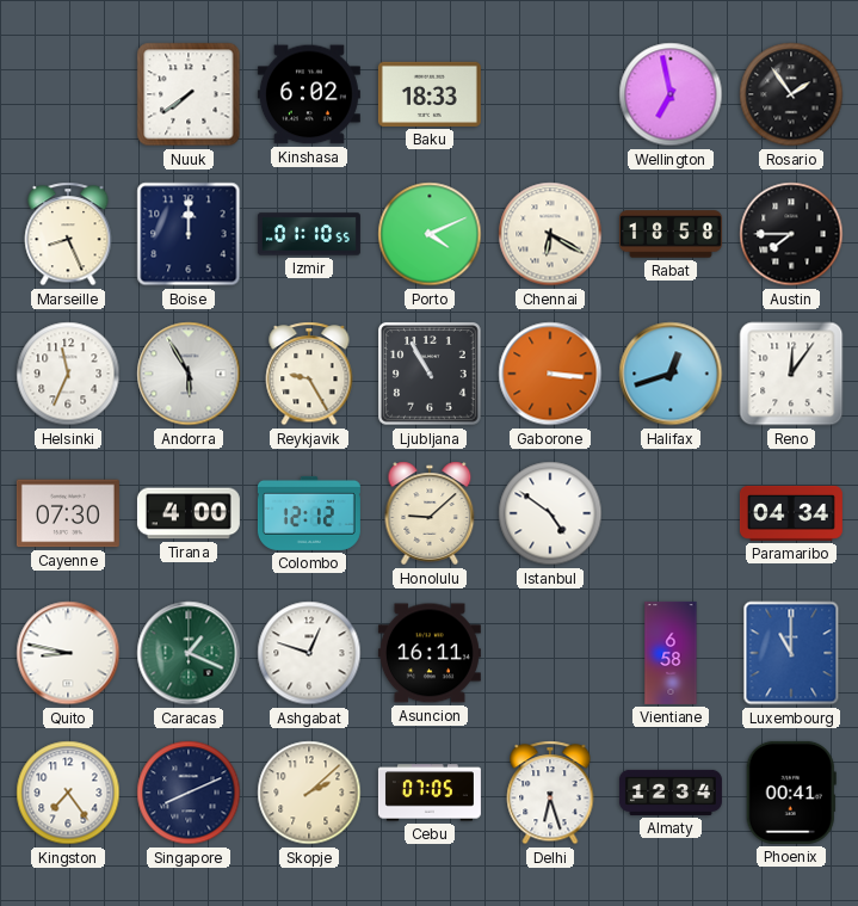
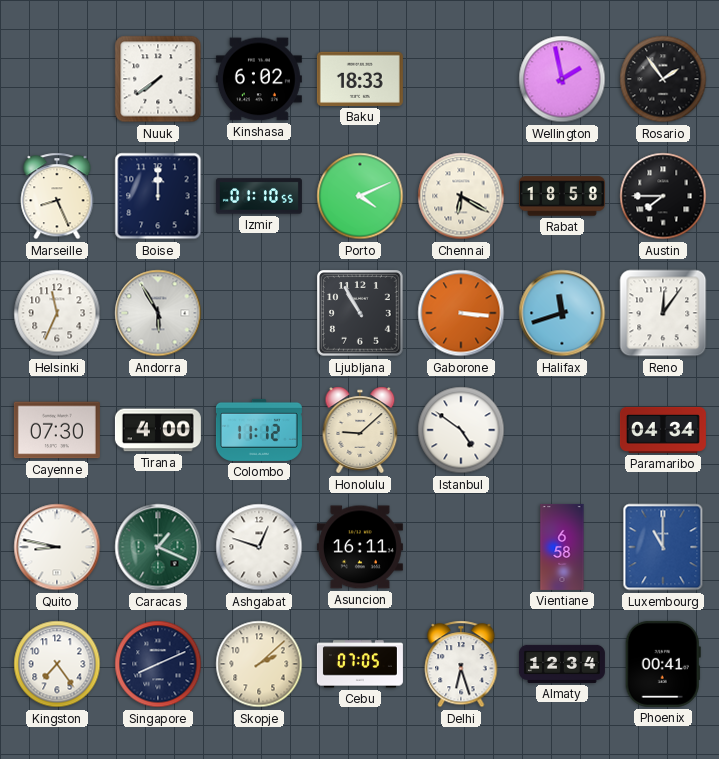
Wellington: 6:58 -> 1:58 (562, 79)
Reykjavik: 9:25 -> none (309, 374)
Halifax: 12:42 -> 11:42 (562, 313)
Colombo: 12:12 -> 11:12 (259, 430)
